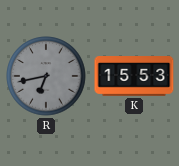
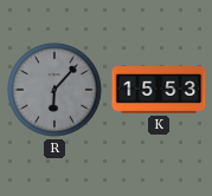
R: 6:43 -> 6:07 (54, 90)
